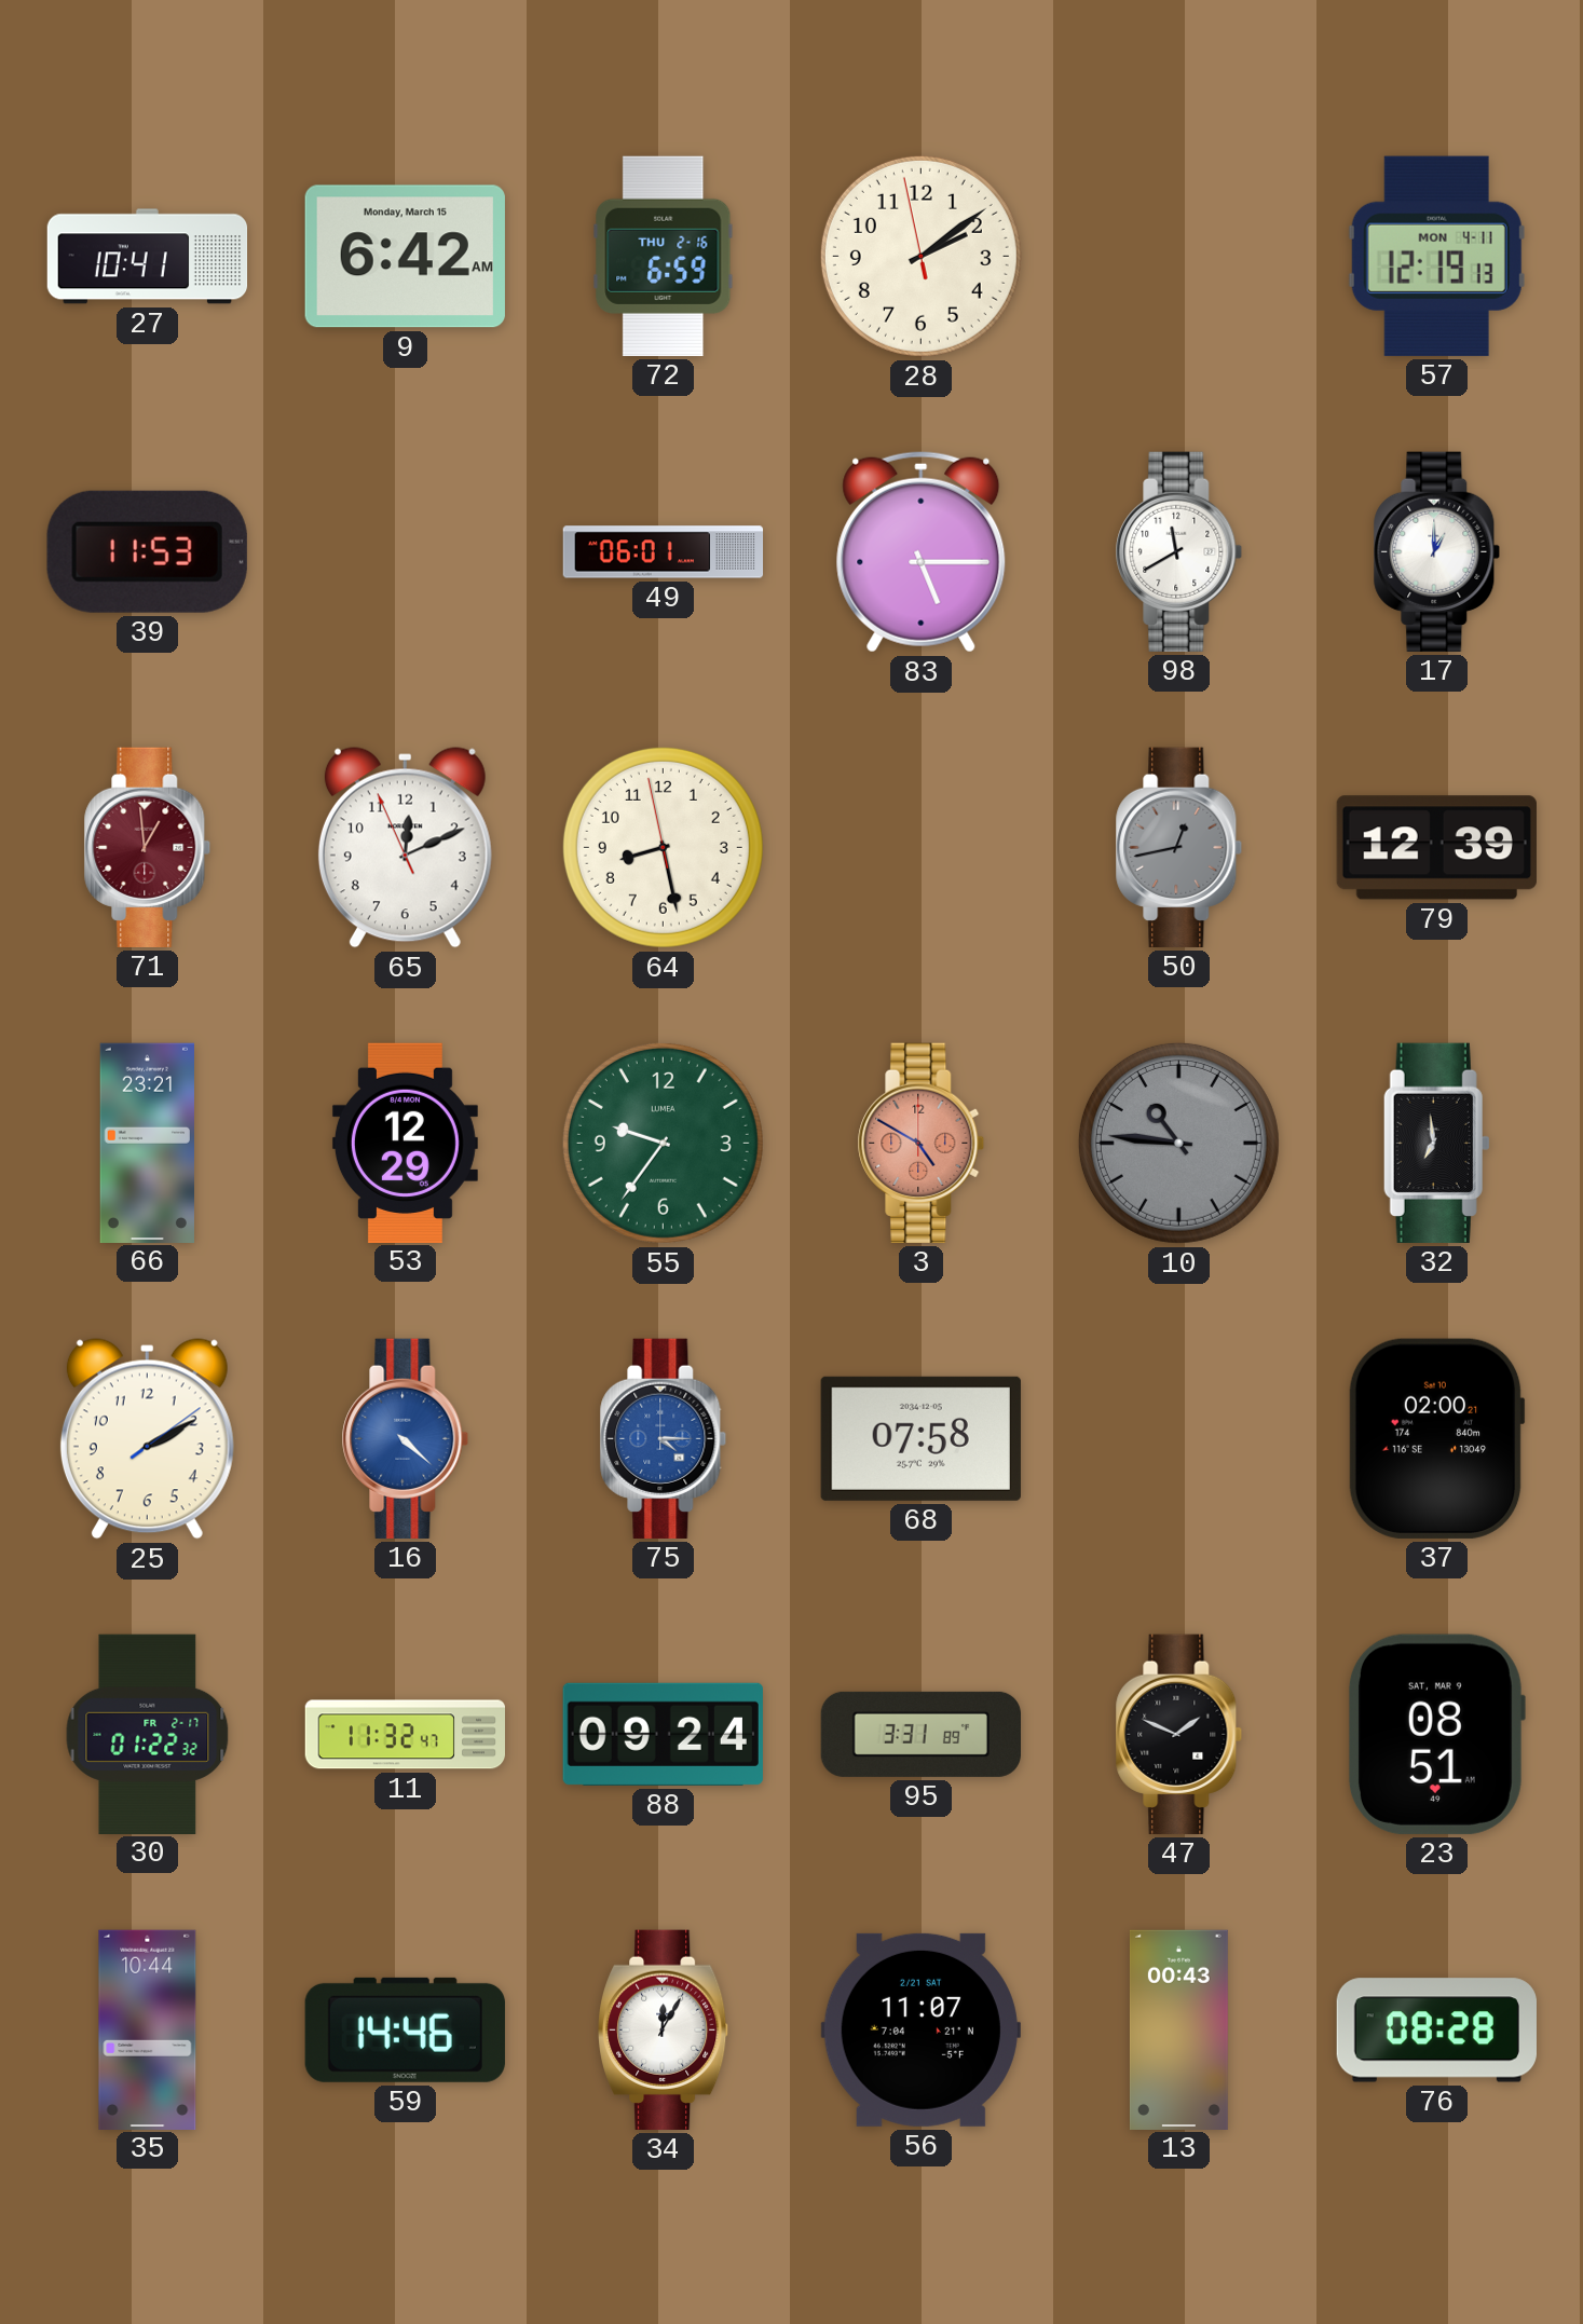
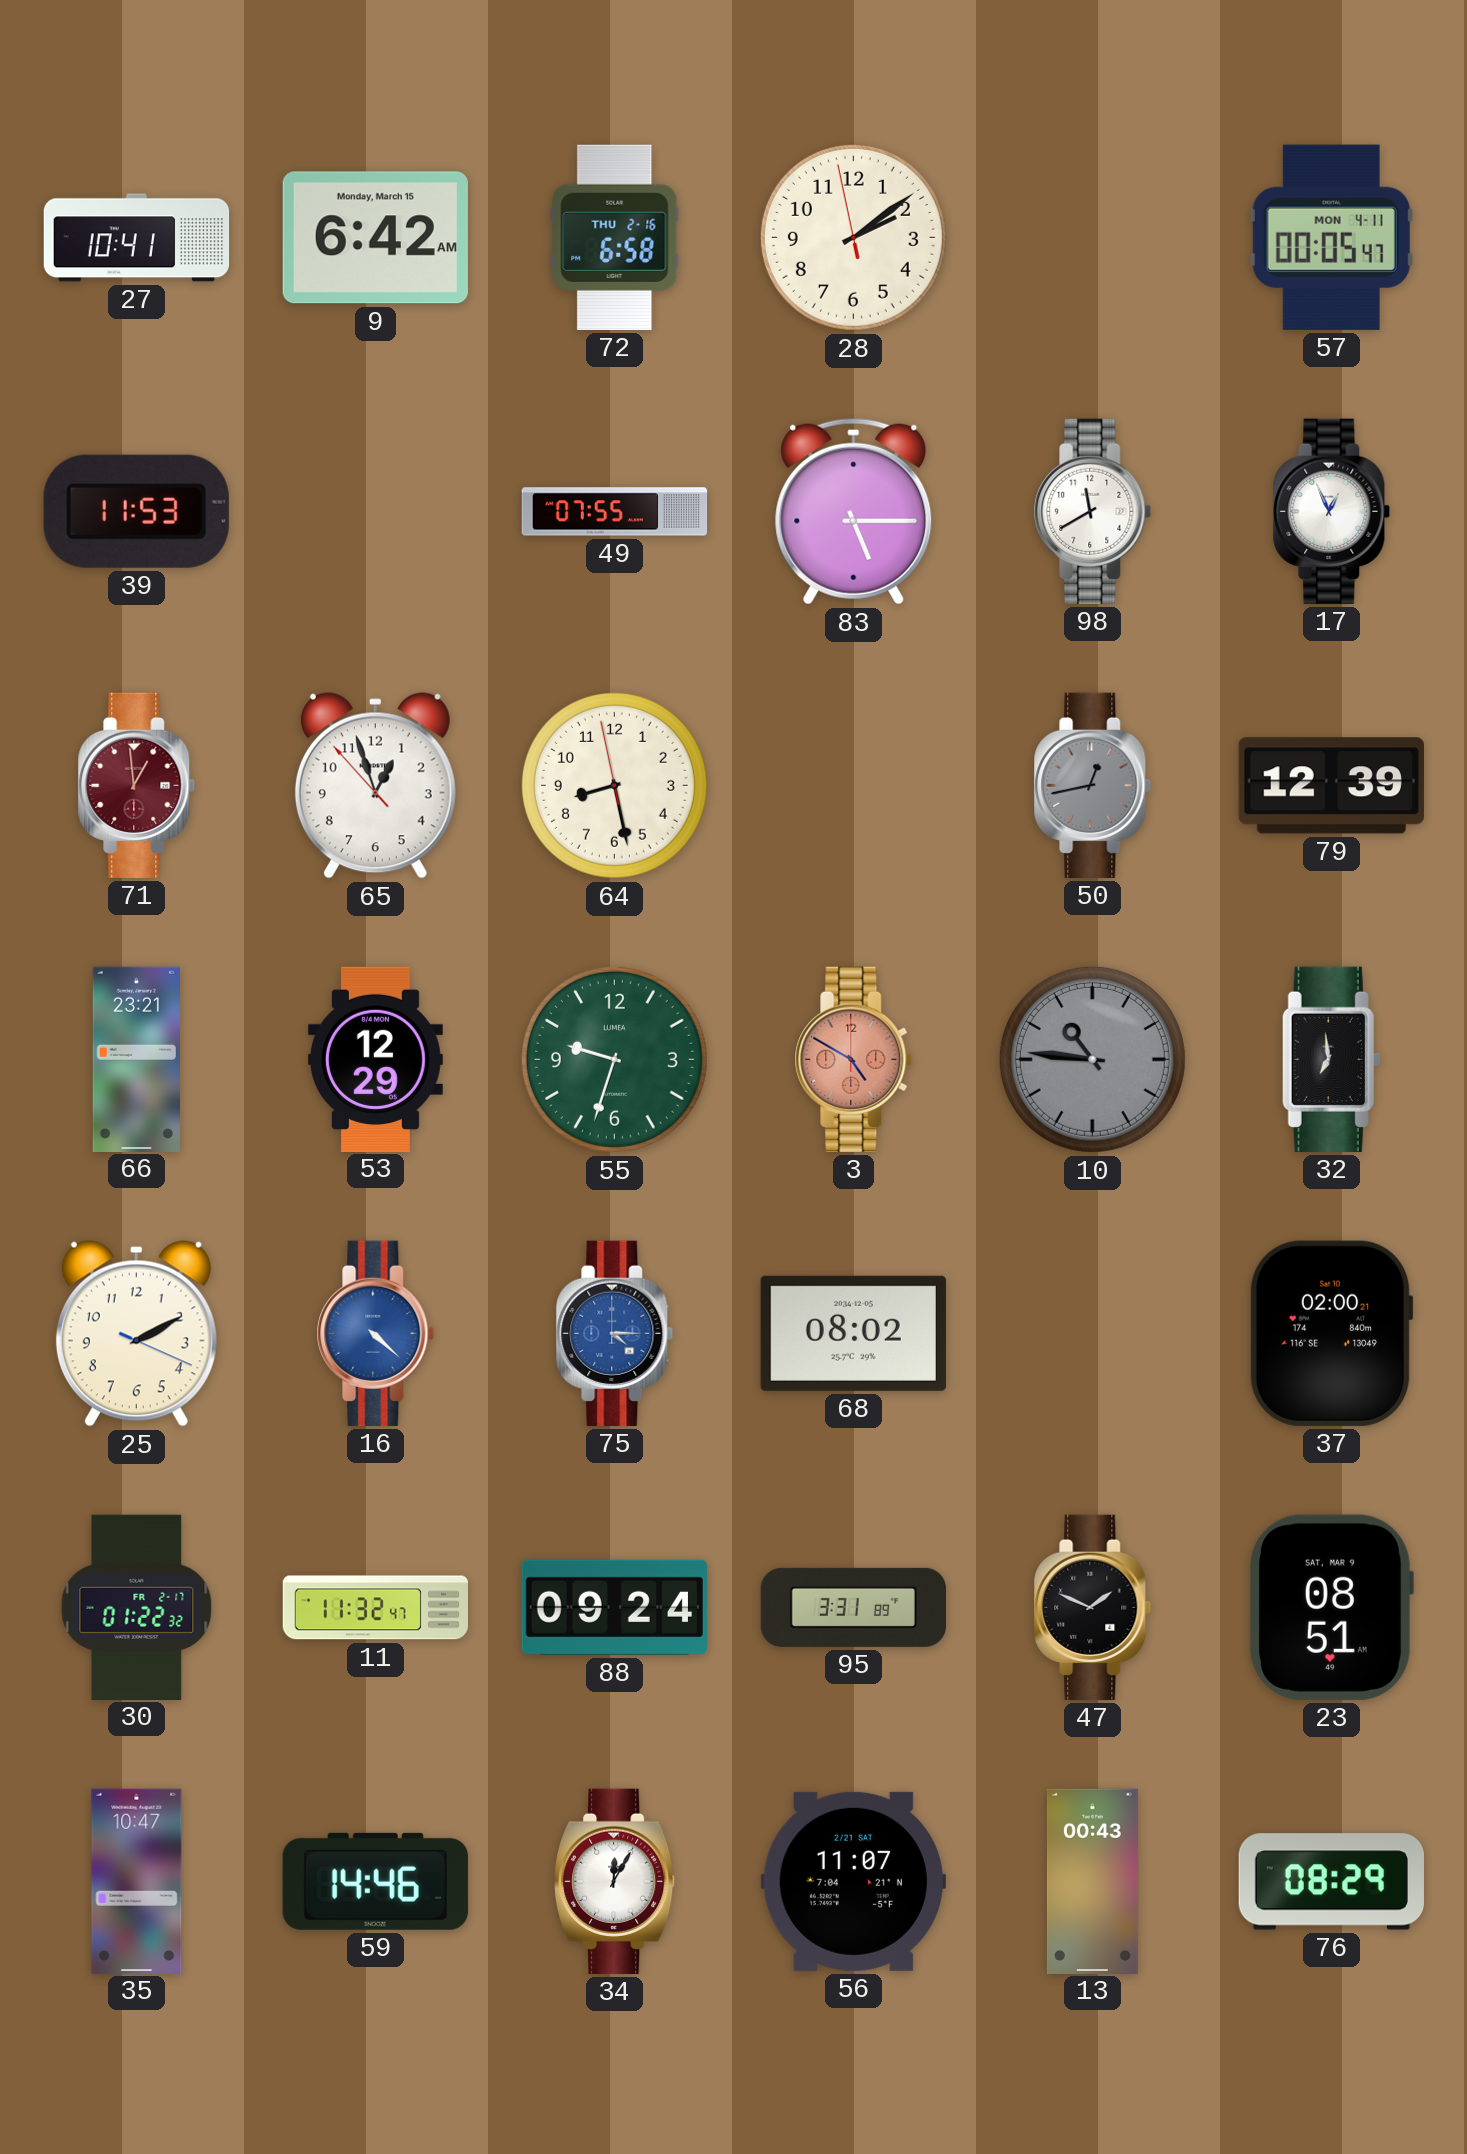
72: 6:59 -> 6:58 (615, 237)
57: 12:19 -> 00:05 (1331, 237)
49: 06:01 -> 07:55 (615, 512)
17: 1:00 -> 12:56 (1332, 511)
65: 12:10 -> 12:56 (375, 786)
55: 9:36 -> 9:33 (614, 1059)
25: 2:10:09 -> 2:10:19 (136, 1334)
68: 07:58 -> 08:02 (853, 1333)
35: 10:44 -> 10:47 (137, 1881)
76: 08:28 -> 08:29 (1331, 1882)
